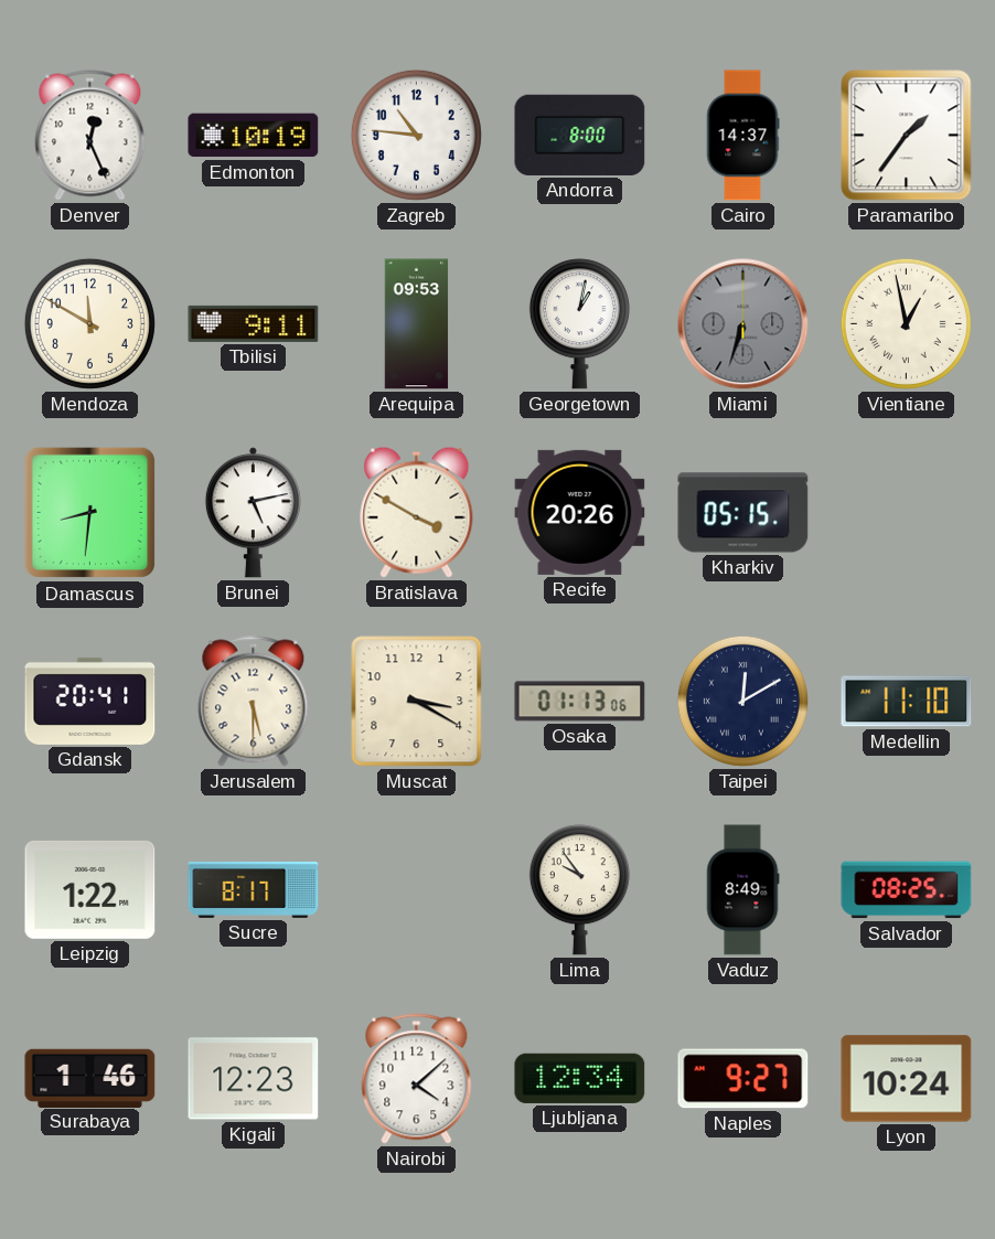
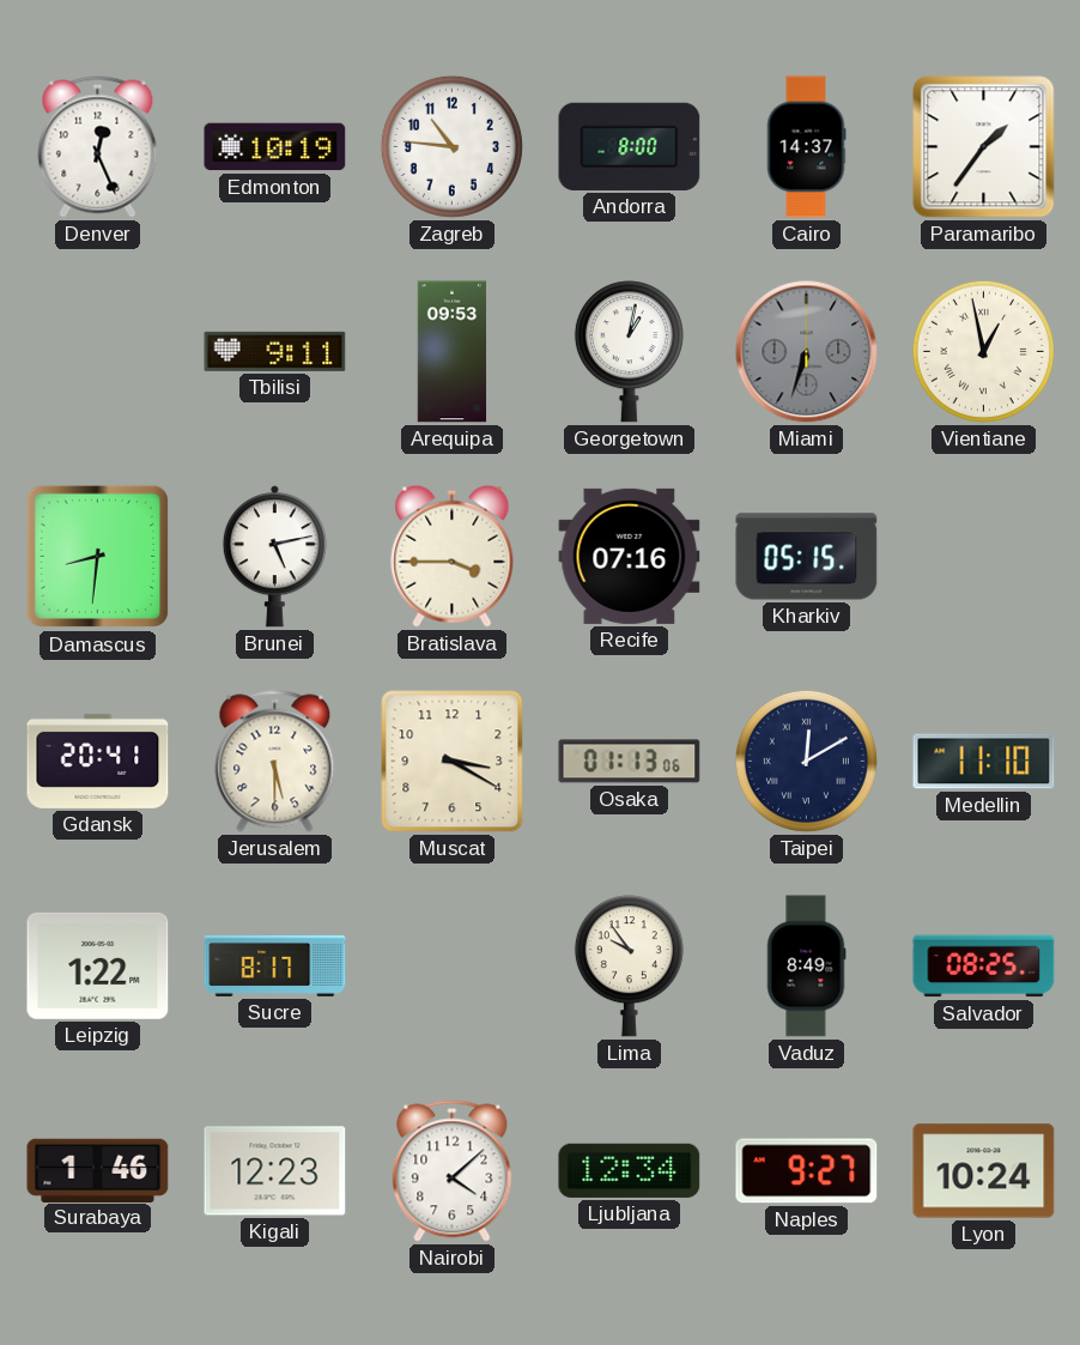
Mendoza: 11:50 -> none (89, 323)
Bratislava: 3:50 -> 3:45 (453, 556)
Recife: 20:26 -> 07:16 (630, 556)
